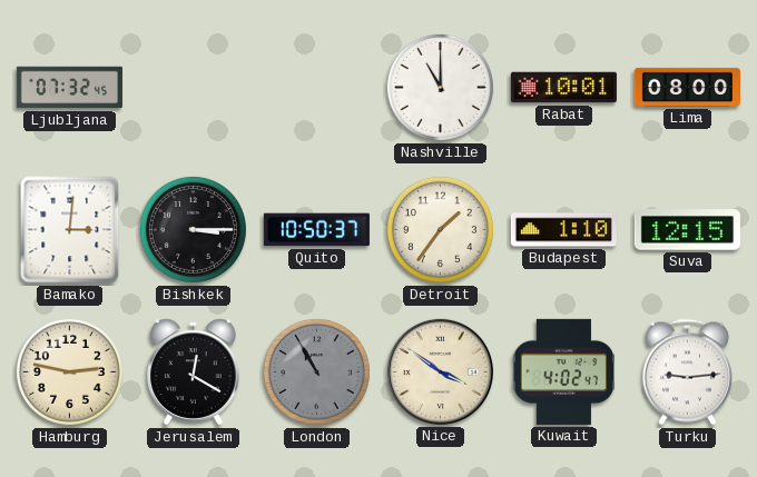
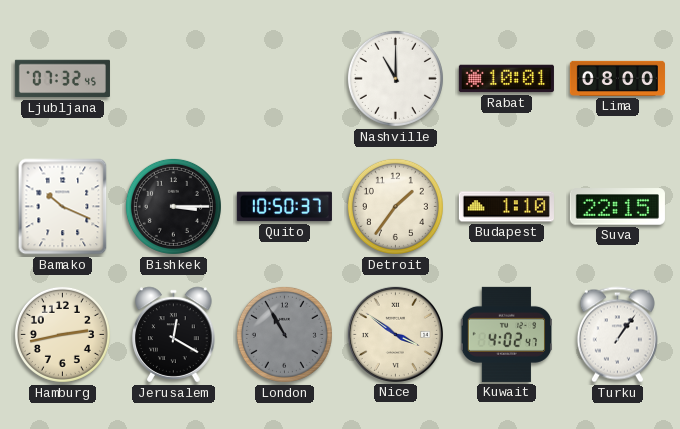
Bamako: 3:01 -> 10:19 (63, 207)
Suva: 12:15 -> 22:15 (617, 207)
Hamburg: 2:47 -> 2:43 (62, 334)
Turku: 9:14 -> 1:06 (617, 335)
